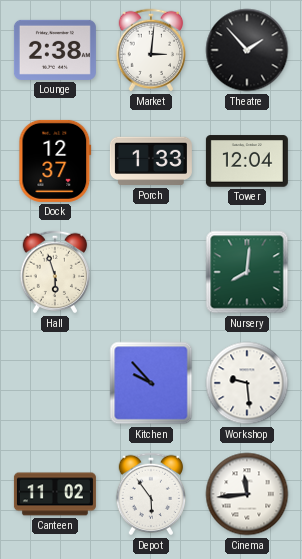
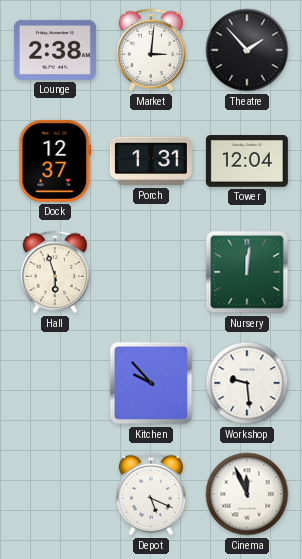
Porch: 1:33 -> 1:31 (151, 161)
Nursery: 8:01 -> 12:01 (247, 272)
Canteen: 11:02 -> none (55, 494)
Depot: 5:54 -> 5:19 (151, 494)
Cinema: 11:44 -> 11:56 (247, 494)
